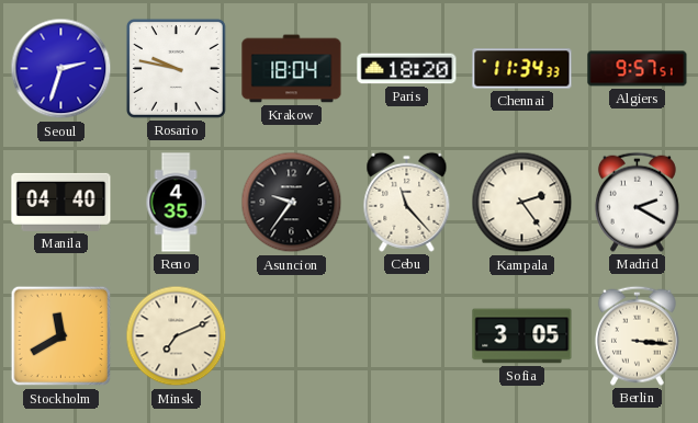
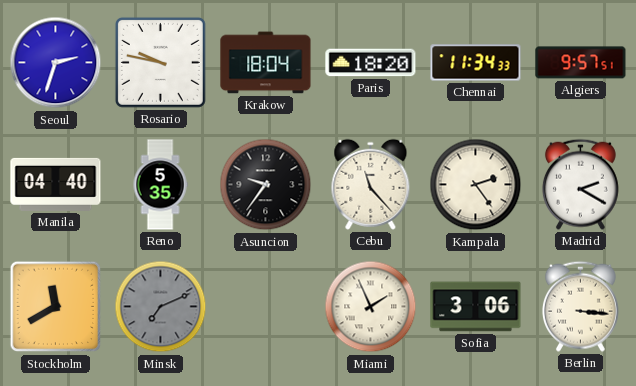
Reno: 4:35 -> 5:35 (160, 185)
Minsk dial: cream -> grey (161, 307)
Miami: none -> 1:56 (371, 307)
Sofia: 3:05 -> 3:06 (476, 307)
